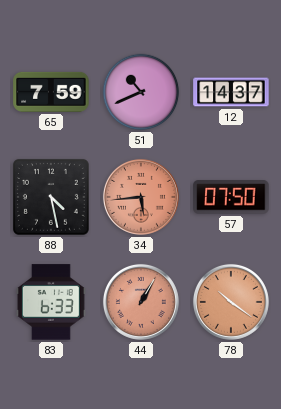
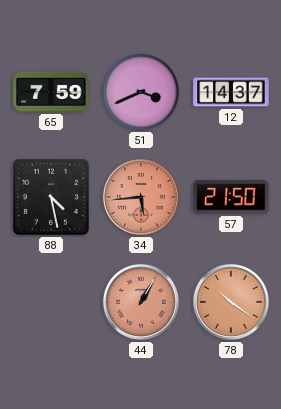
51: 10:41 -> 3:41 (141, 92)
57: 07:50 -> 21:50 (231, 197)
83: 6:33 -> none (51, 302)
